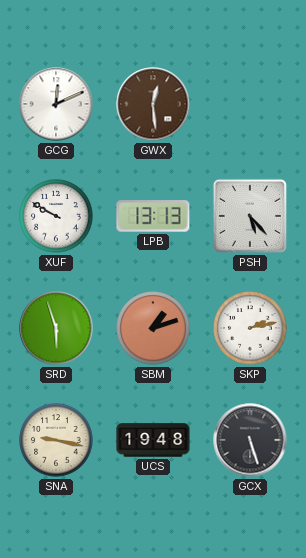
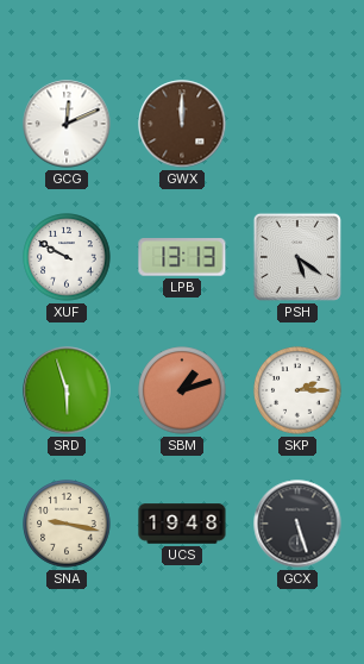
GWX: 12:29 -> 12:00 (182, 124)
PSH: 5:23 -> 5:21 (297, 257)
SKP: 2:13 -> 2:15 (297, 390)
